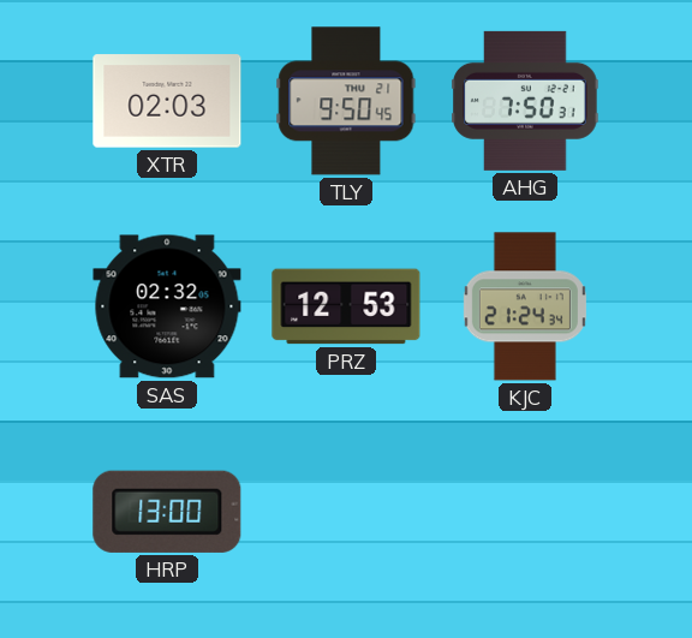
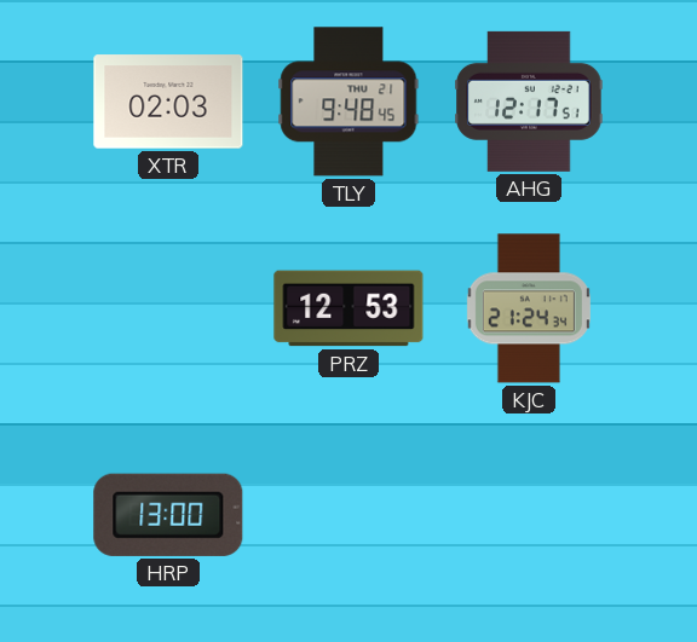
TLY: 9:50 -> 9:48 (348, 102)
AHG: 7:50 -> 12:17 (529, 102)
SAS: 02:32 -> none (167, 306)
